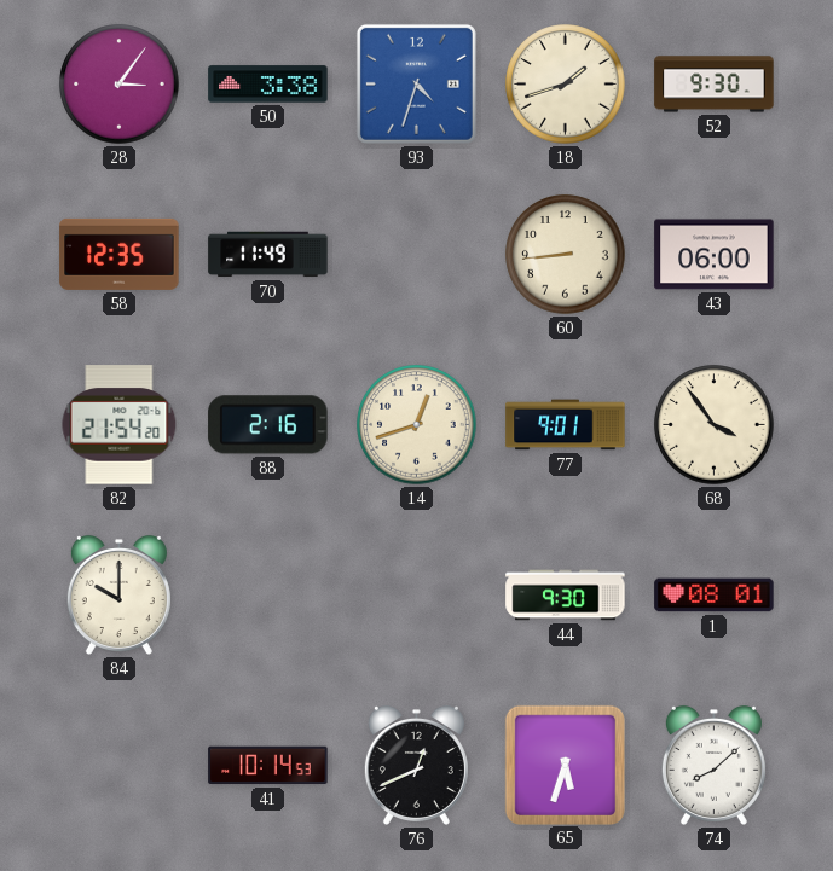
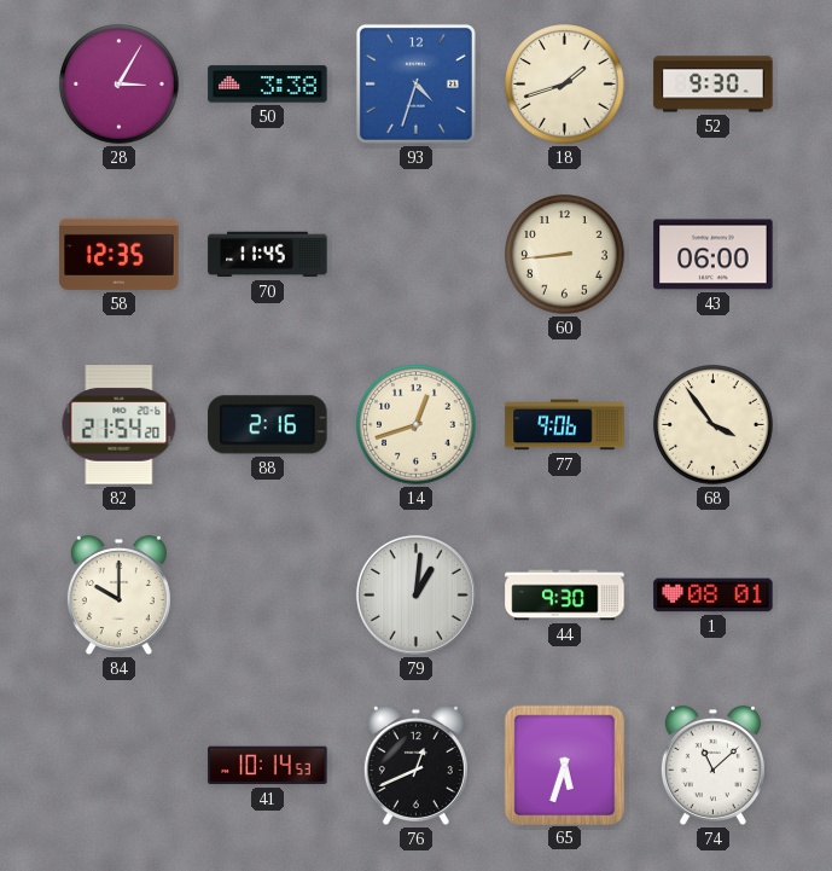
28: 3:06 -> 3:05 (120, 85)
70: 11:49 -> 11:45 (268, 255)
77: 9:01 -> 9:06 (565, 425)
79: none -> 1:01 (415, 594)
74: 8:08 -> 11:08 (712, 765)
